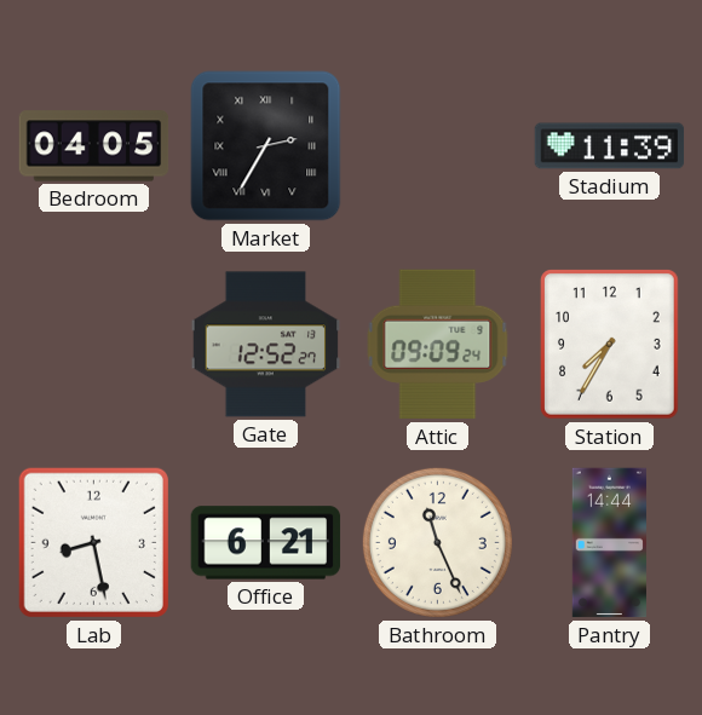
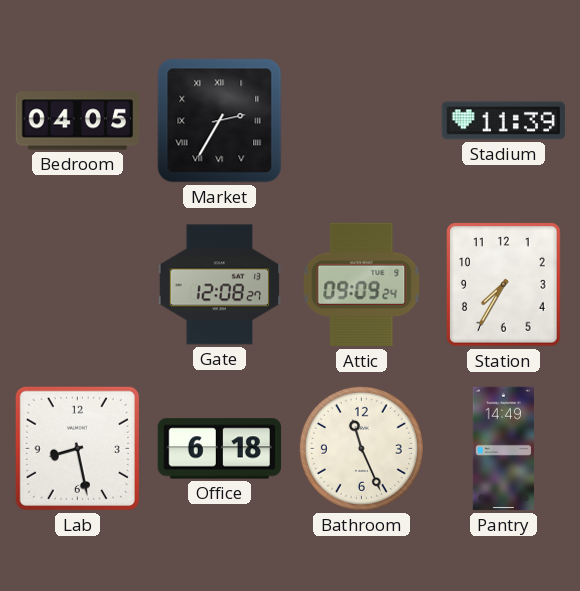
Gate: 12:52 -> 12:08 (220, 285)
Office: 6:21 -> 6:18 (220, 449)
Pantry: 14:44 -> 14:49 (503, 449)
